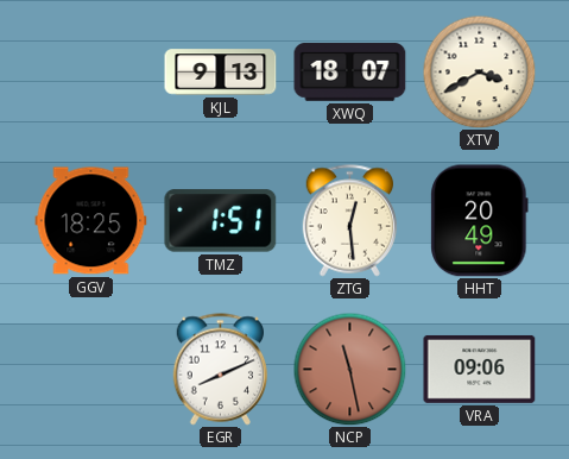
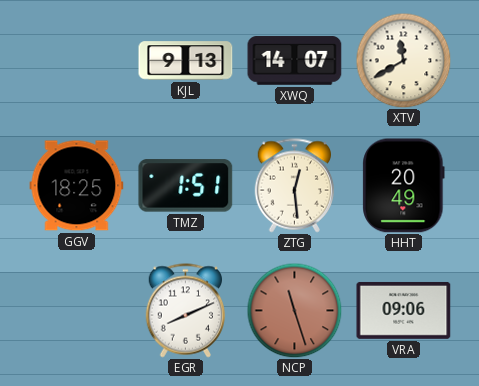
XWQ: 18:07 -> 14:07 (295, 61)
XTV: 3:40 -> 11:40 (403, 60)
NCP: 11:28 -> 11:27 (294, 310)
